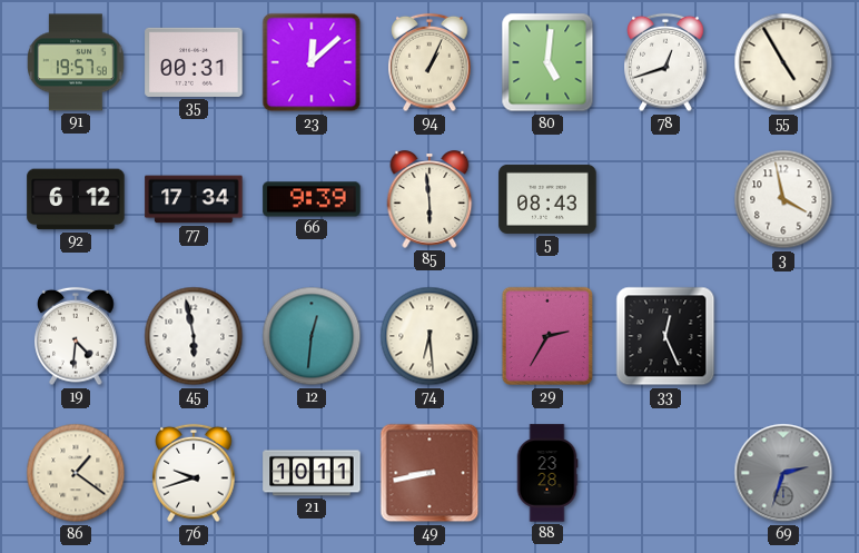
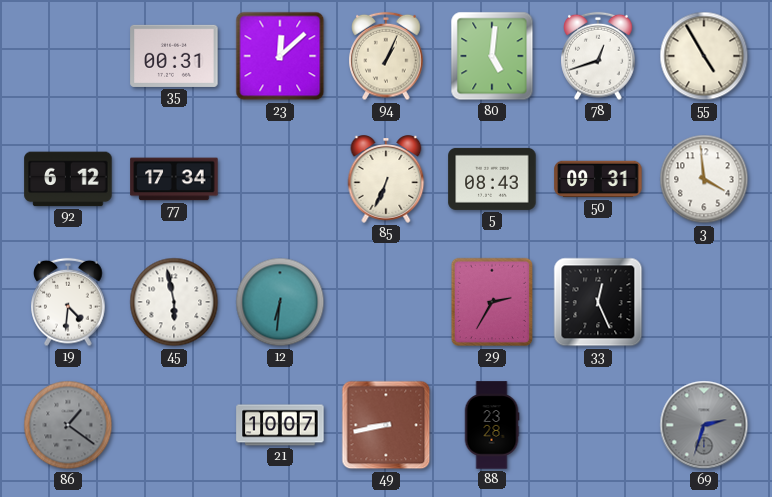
91: 19:57 -> none (76, 62)
66: 9:39 -> none (312, 199)
85: 5:59 -> 6:34 (386, 179)
50: none -> 09:31 (598, 179)
3: 3:58 -> 3:59 (704, 179)
12: 12:31 -> 6:31 (280, 302)
74: 6:29 -> none (429, 336)
86 dial: cream -> grey (68, 425)
76: 9:42 -> none (194, 473)
21: 10:11 -> 10:07 (280, 425)
